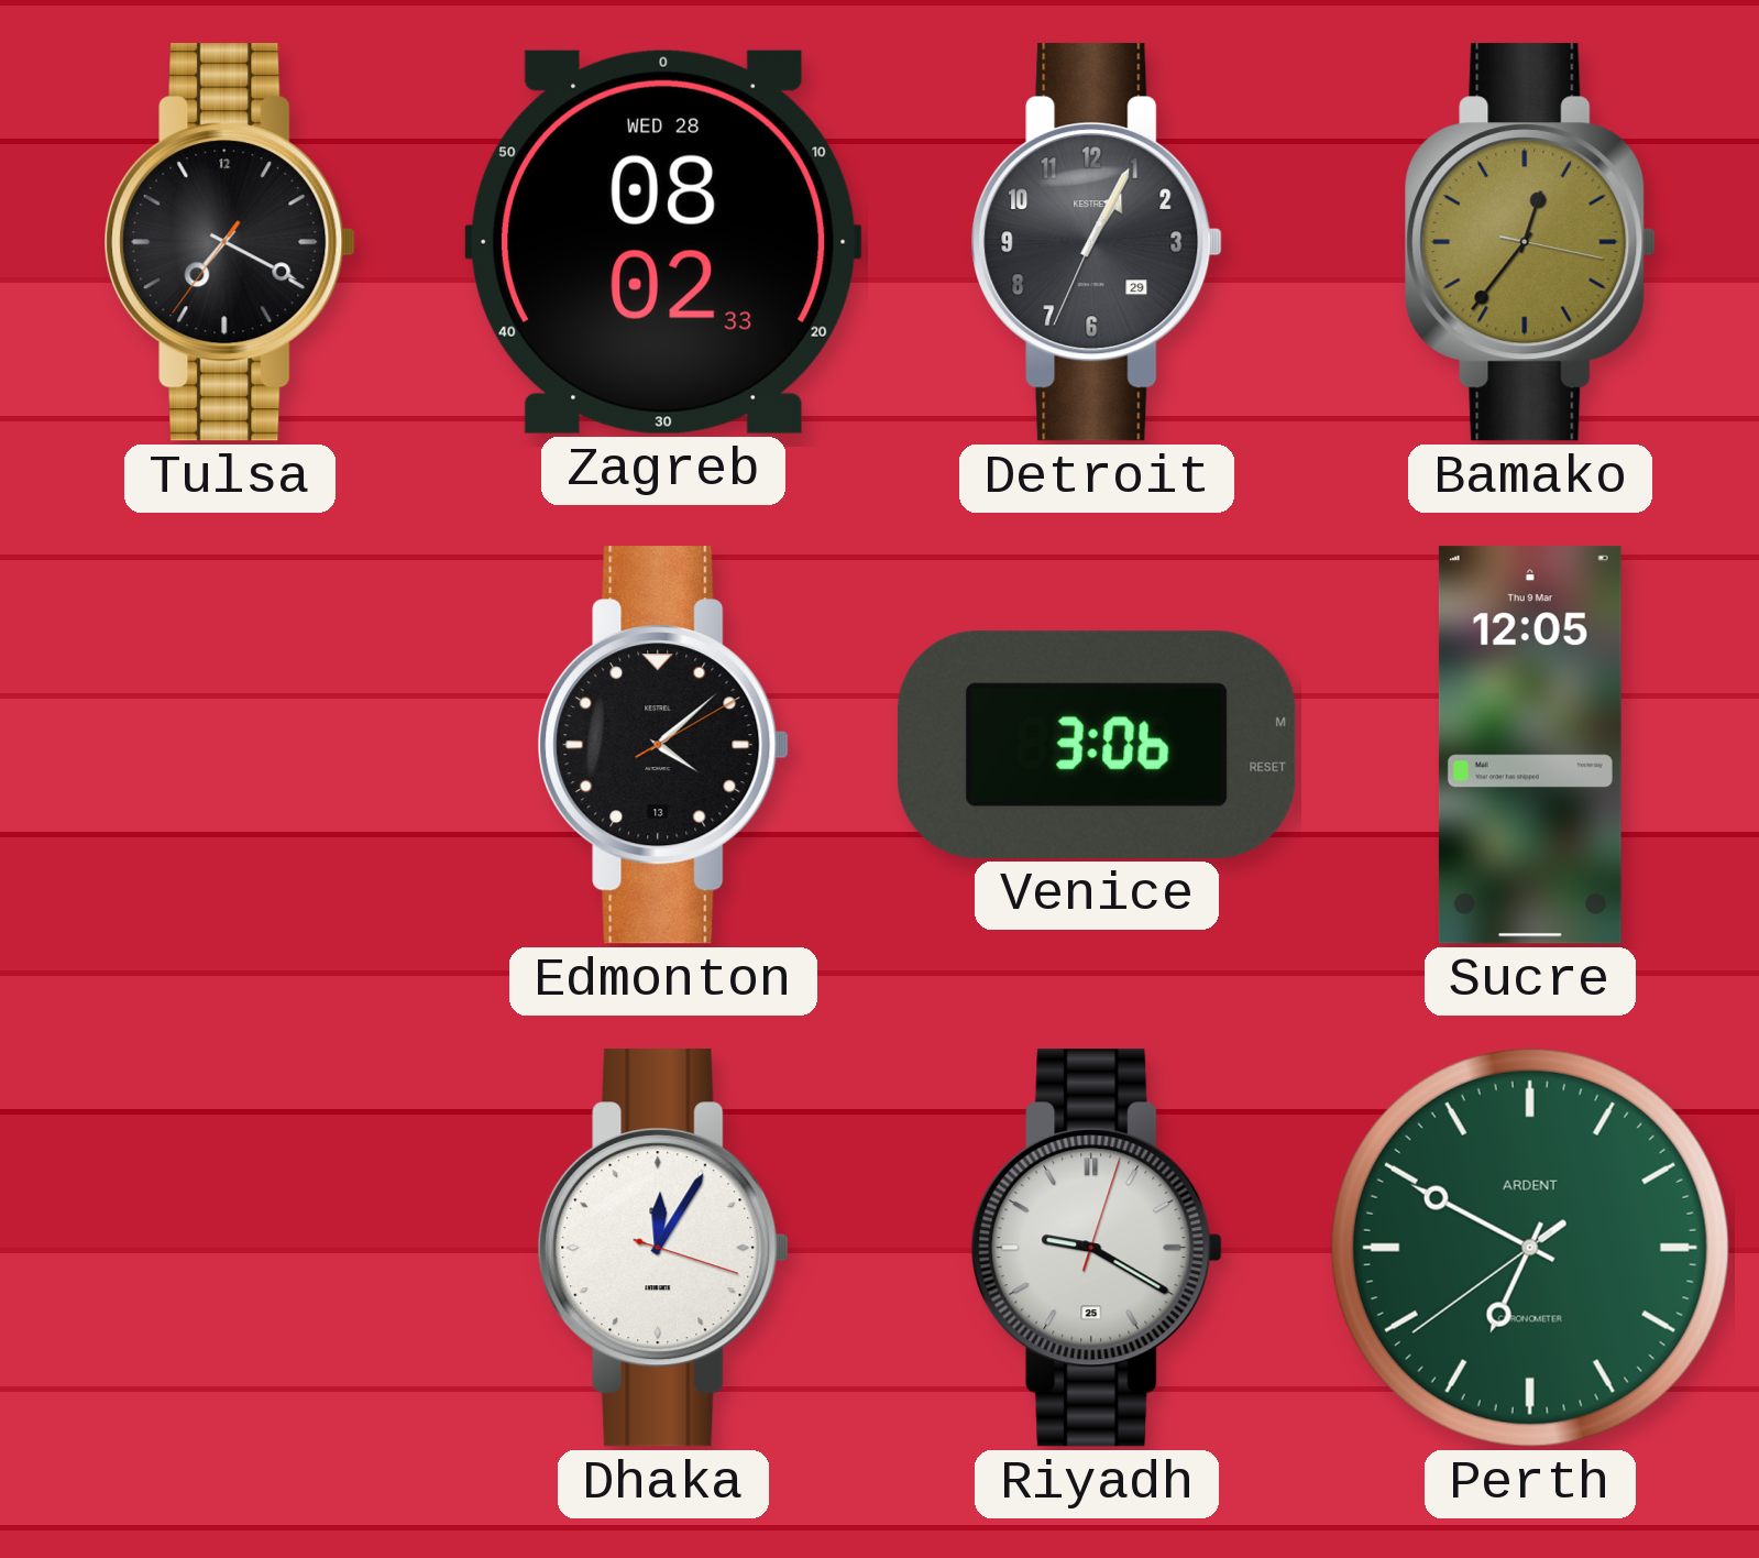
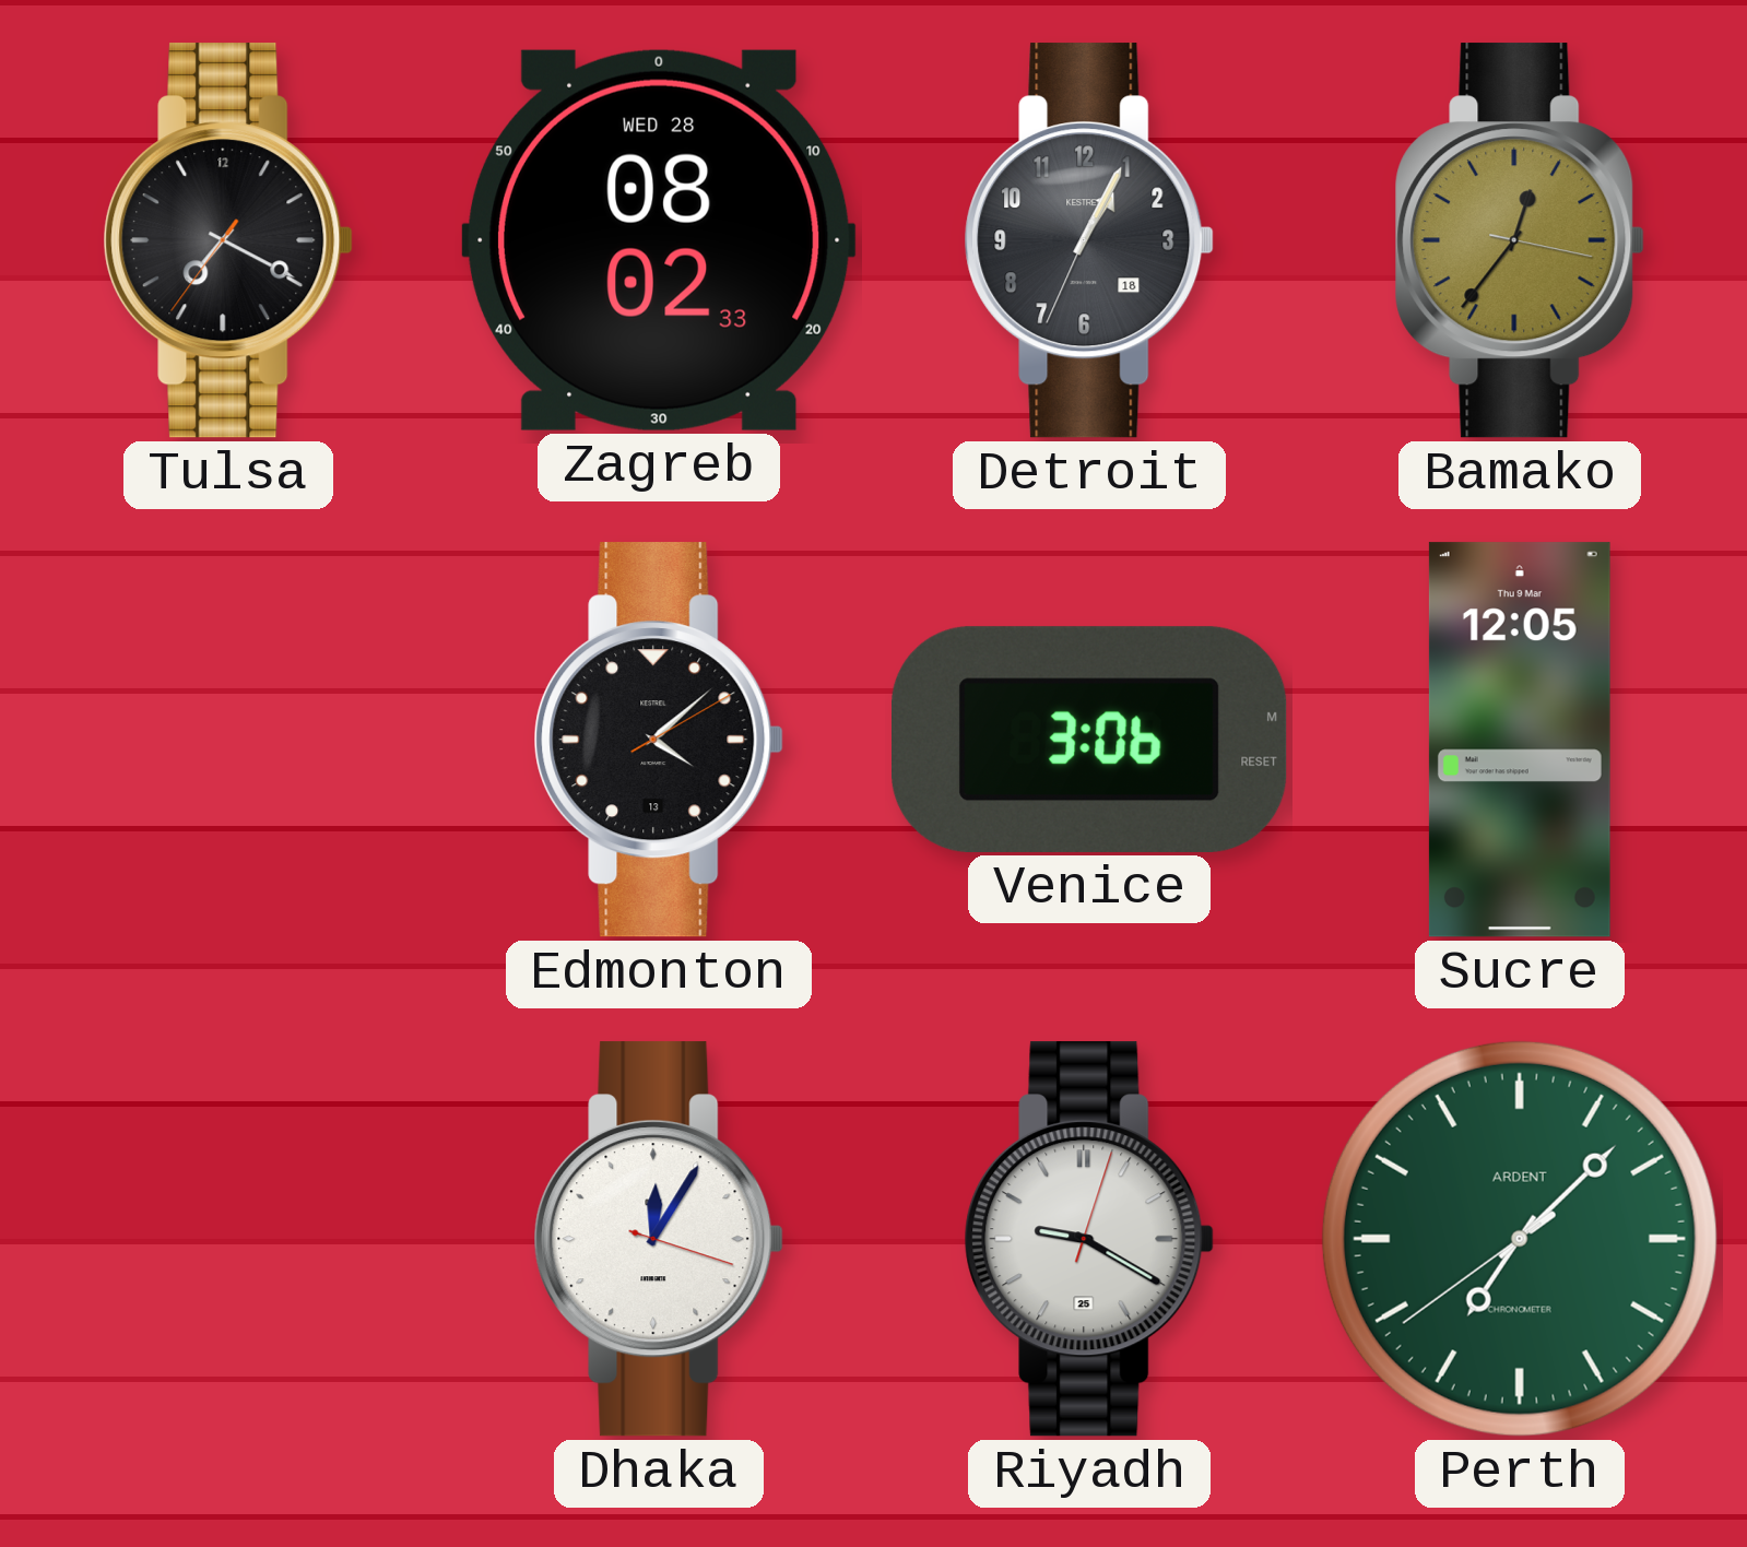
Detroit date: 29 -> 18 (1089, 240)
Perth: 6:49 -> 7:07 (1520, 1239)
